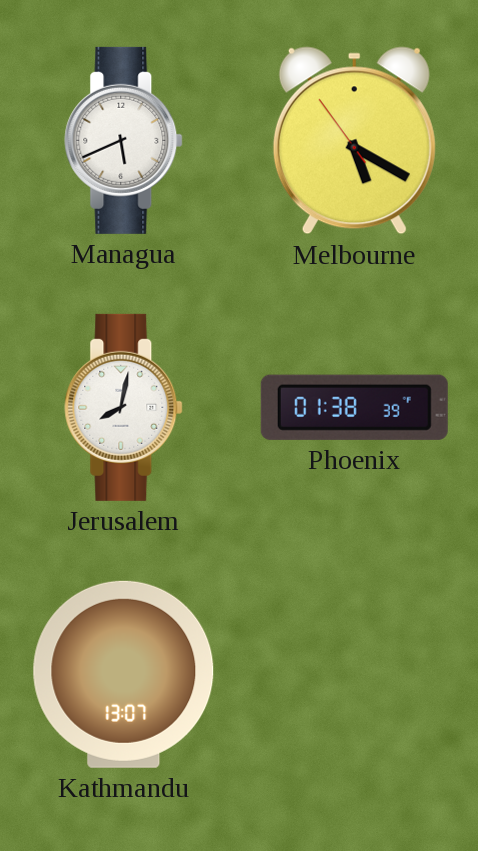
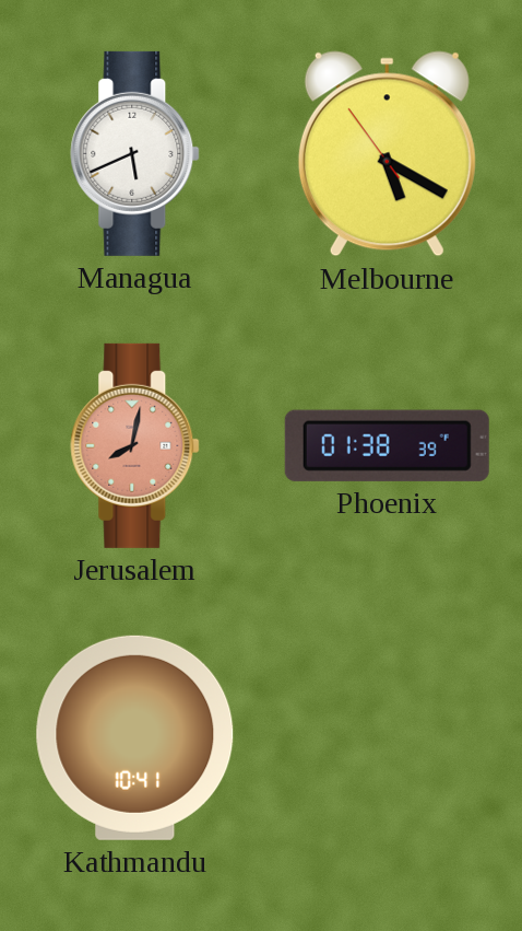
Jerusalem dial: white -> salmon (135, 445)
Kathmandu: 13:07 -> 10:41 (135, 737)
